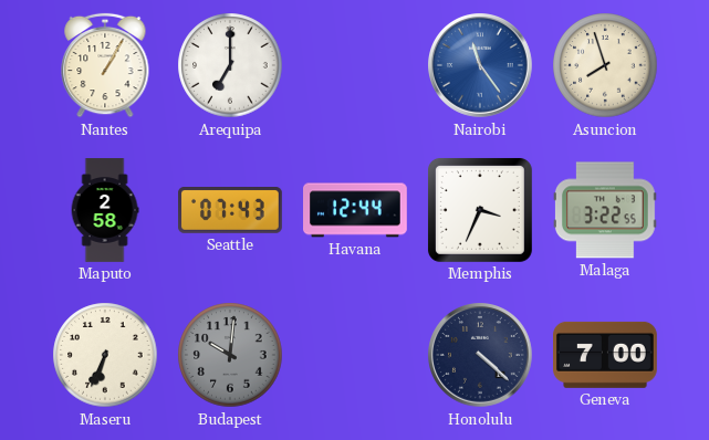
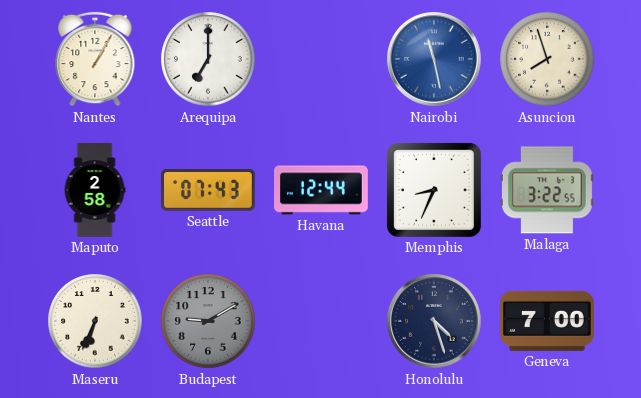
Nairobi: 11:24 -> 11:28 (435, 60)
Memphis: 3:34 -> 8:34 (434, 190)
Budapest: 10:01 -> 9:10 (208, 321)
Honolulu: 4:22 -> 4:27 (435, 322)
